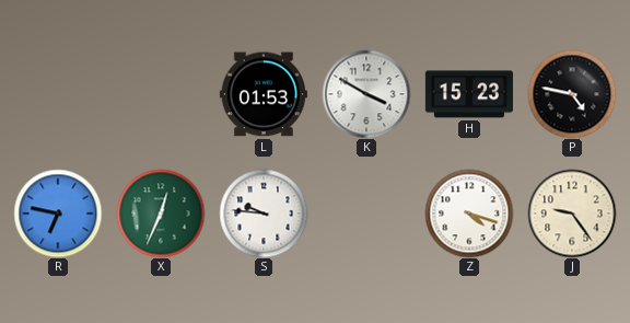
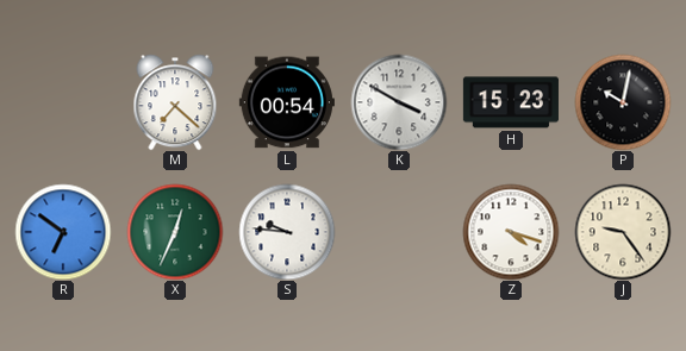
M: none -> 7:22 (175, 102)
L: 01:53 -> 00:54 (287, 102)
P: 4:47 -> 10:02 (623, 102)
R: 6:47 -> 6:51 (63, 232)
